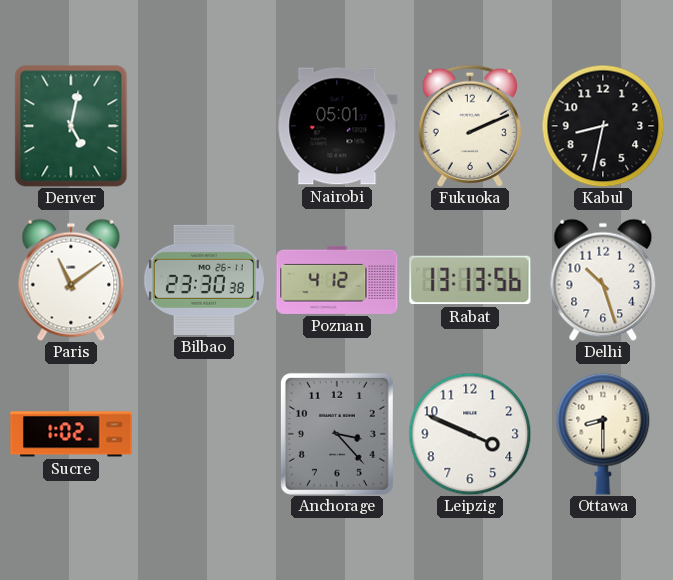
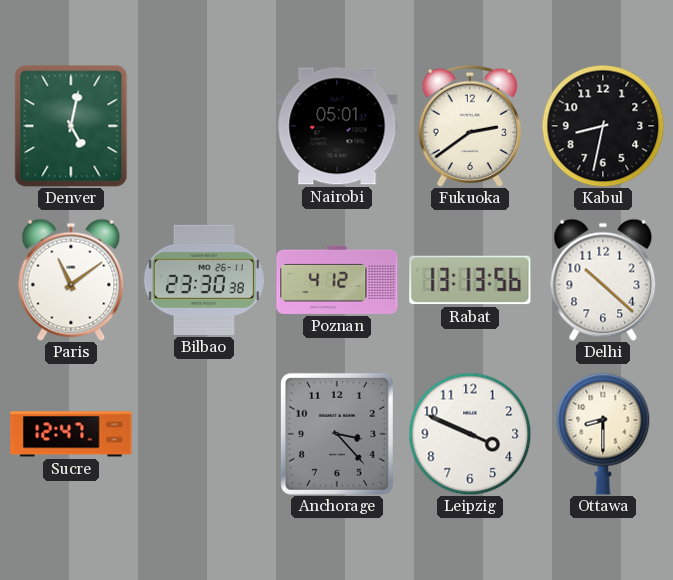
Fukuoka: 2:11 -> 2:39 (470, 126)
Delhi: 10:27 -> 10:22 (603, 280)
Sucre: 1:02 -> 12:47 (71, 434)
